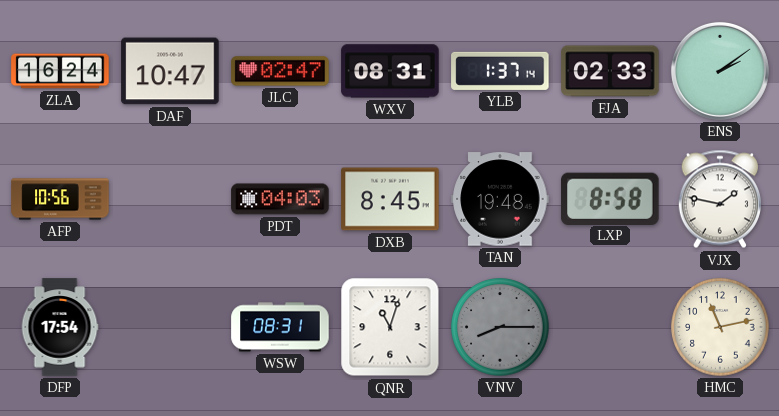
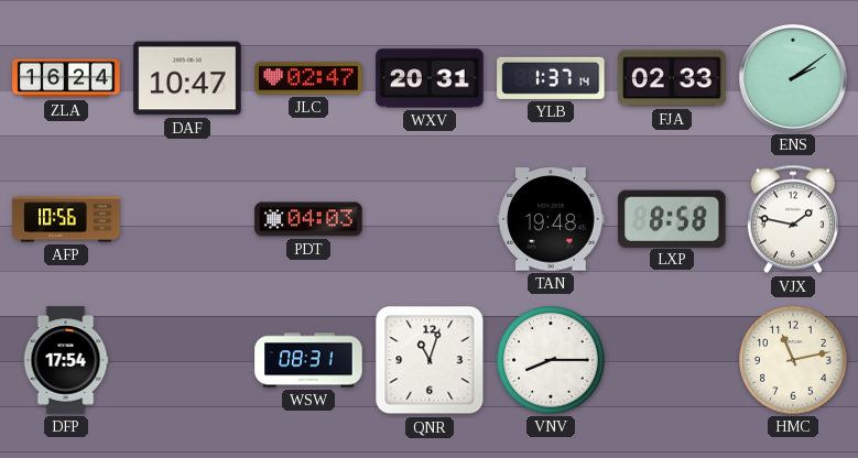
WXV: 08:31 -> 20:31 (430, 78)
DXB: 8:45 -> none (390, 199)
VNV dial: grey -> white (551, 360)
